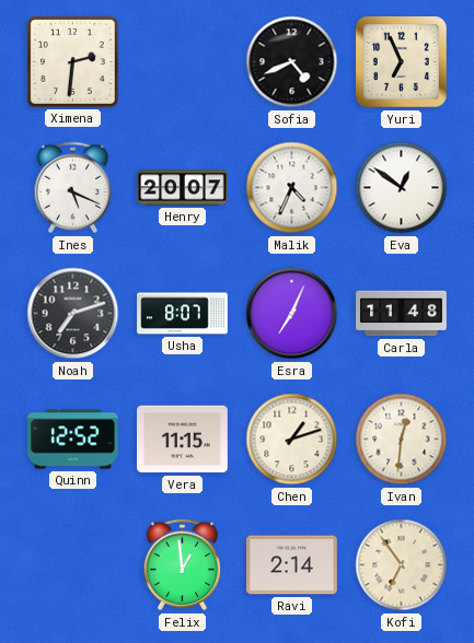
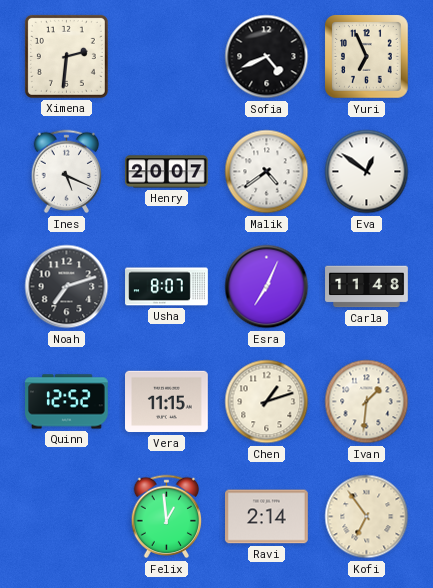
Malik: 4:34 -> 4:39 (267, 172)
Ivan: 12:31 -> 1:31 (367, 402)
